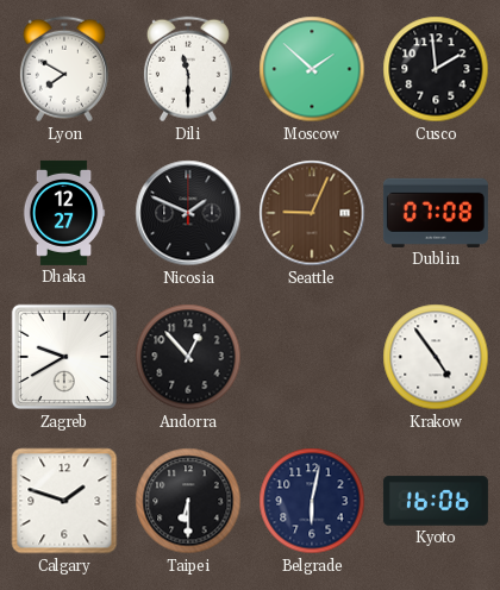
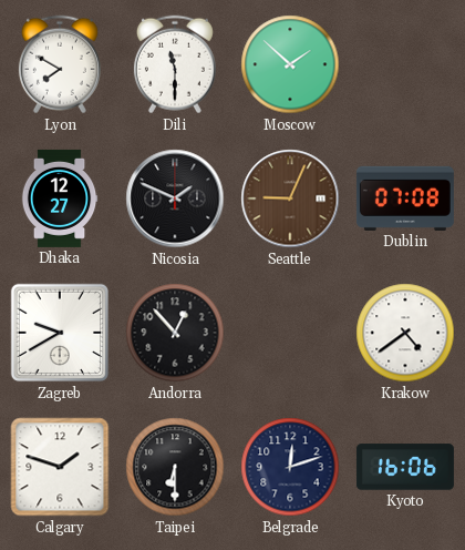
Cusco: 1:59 -> none (436, 69)
Krakow: 4:54 -> 4:39 (405, 333)
Belgrade: 6:02 -> 12:12 (290, 467)
